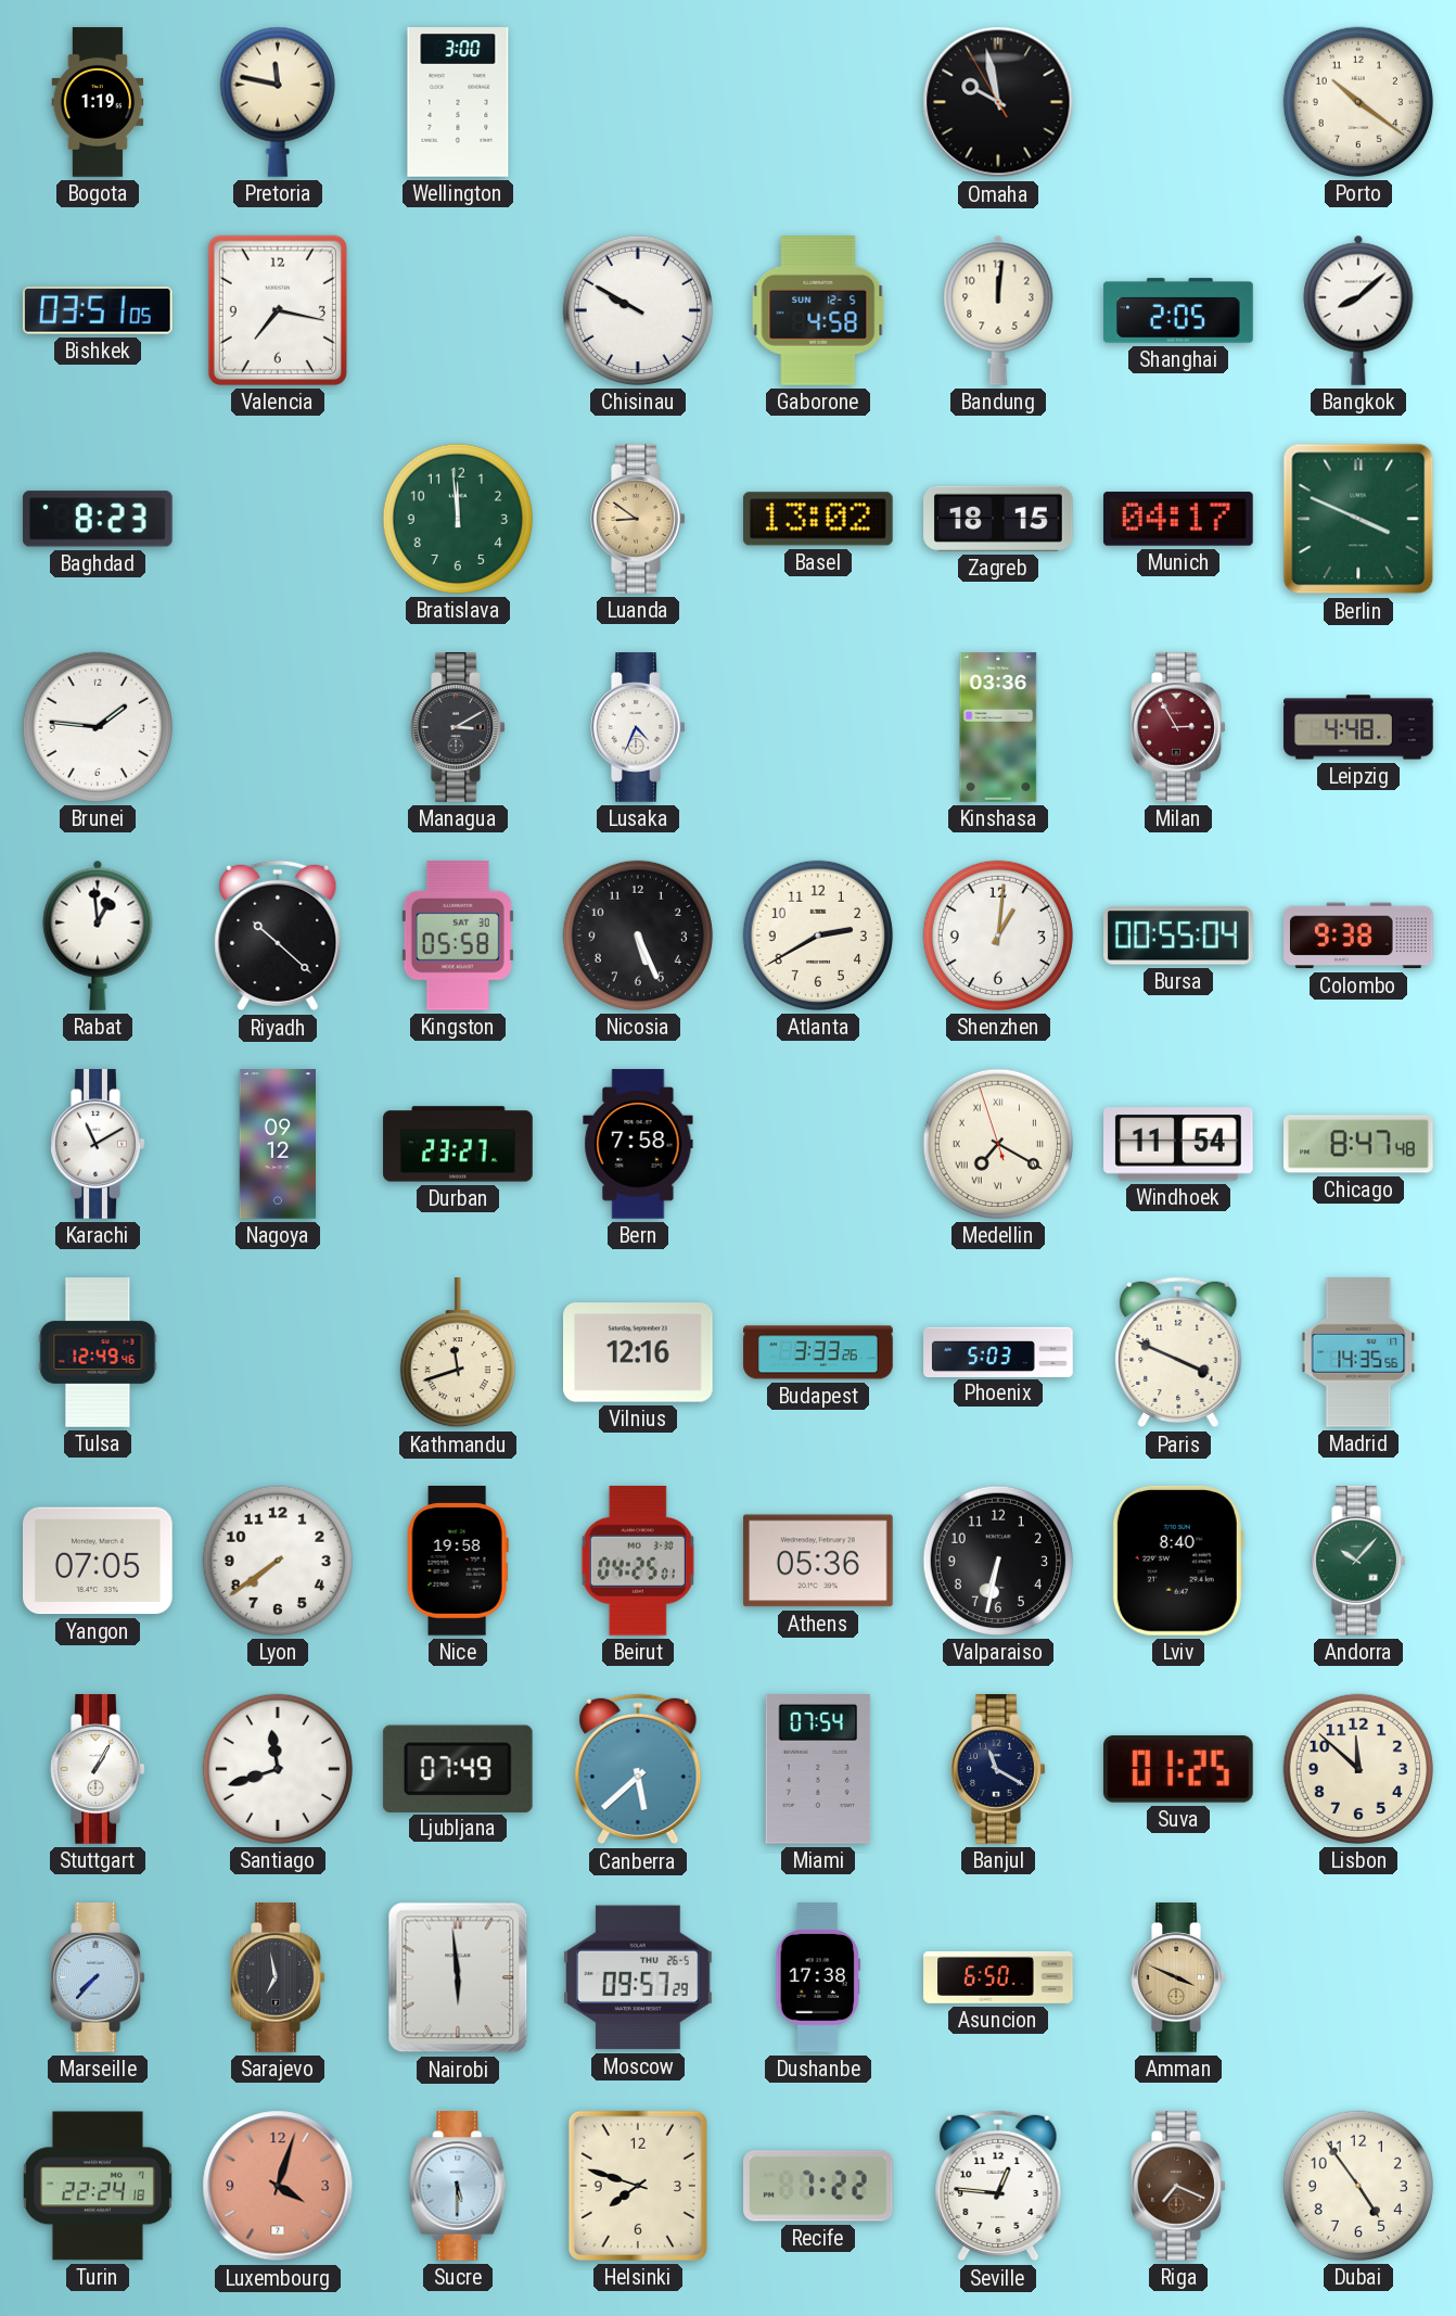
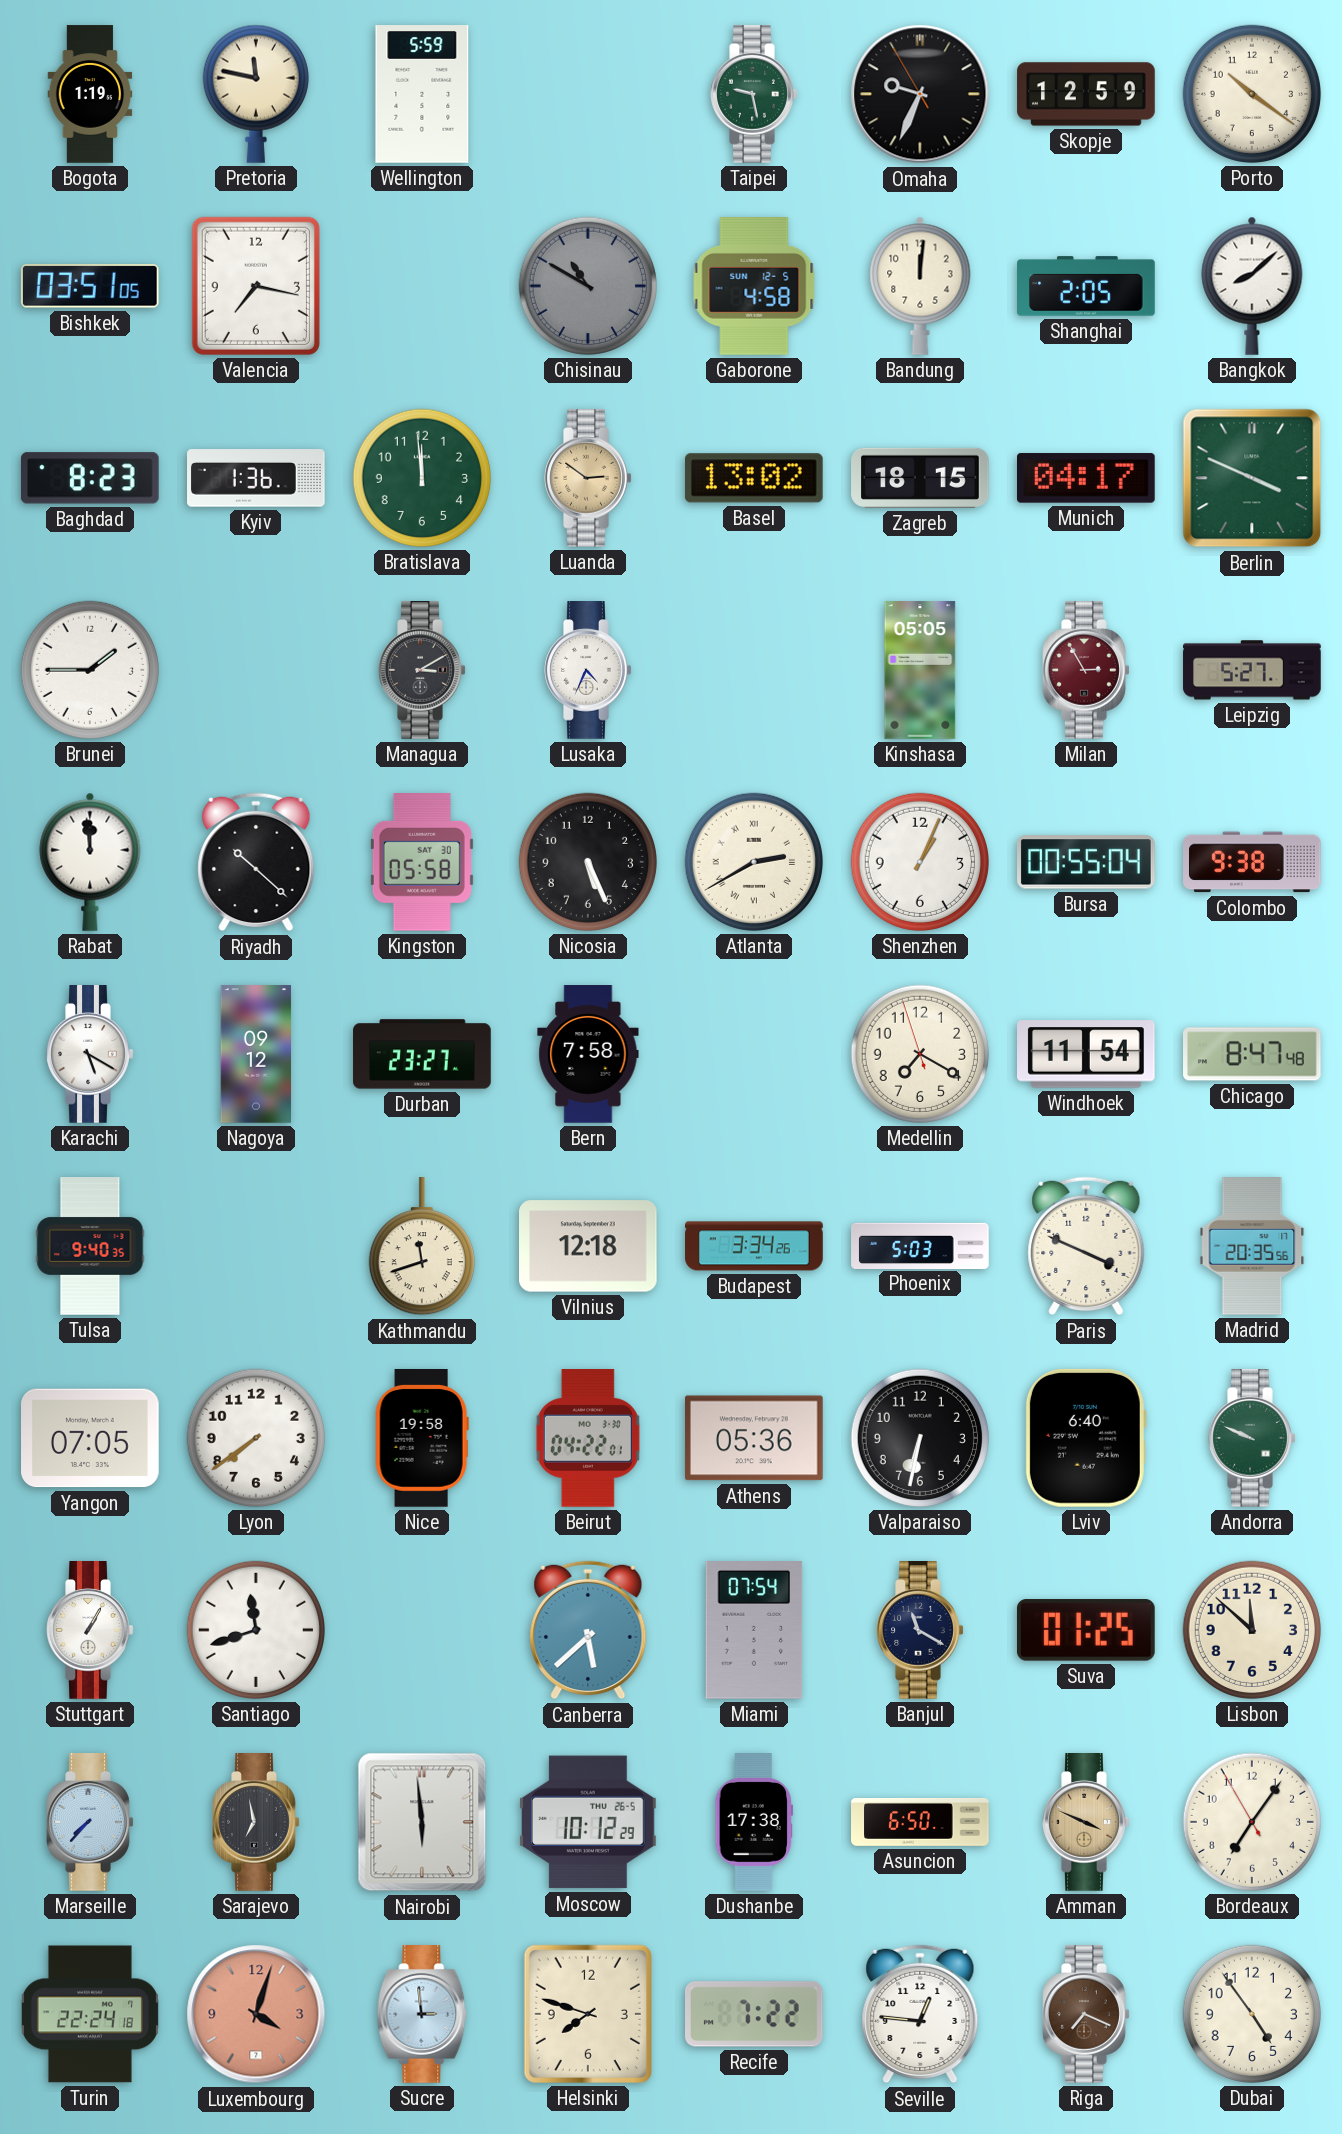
Wellington: 3:00 -> 5:59 (422, 94)
Taipei: none -> 9:28 (754, 94)
Omaha: 9:57 -> 9:33 (920, 94)
Skopje: none -> 12:59 (1086, 94)
Chisinau: 9:50 -> 10:50 (588, 286)
Chisinau dial: white -> grey (588, 286)
Kyiv: none -> 1:36 (256, 478)
Luanda: 8:51 -> 2:51 (588, 478)
Brunei: 1:46 -> 1:45 (90, 670)
Kinshasa: 03:36 -> 05:05 (920, 670)
Leipzig: 4:48 -> 5:27 (1252, 670)
Rabat: 12:59 -> 11:59 (90, 862)
Atlanta numerals: Arabic -> Roman (754, 862)
Shenzhen: 1:01 -> 1:04 (920, 862)
Karachi: 11:10 -> 5:20 (90, 1054)
Medellin numerals: Roman -> Arabic (920, 1054)
Tulsa: 12:49 -> 9:40 (90, 1246)
Vilnius: 12:16 -> 12:18 (589, 1246)
Budapest: 3:33 -> 3:34 (754, 1246)
Madrid: 14:35 -> 20:35 (1252, 1246)
Beirut: 04:25 -> 04:22 (588, 1439)
Lviv: 8:40 -> 6:40 (1086, 1438)
Andorra: 10:07 -> 9:49 (1252, 1438)
Ljubljana: 07:49 -> none (458, 1768)
Moscow: 09:57 -> 10:12 (588, 1822)
Bordeaux: none -> 7:05 (1252, 1822)
Sucre: 5:30 -> 2:59 (422, 2014)
